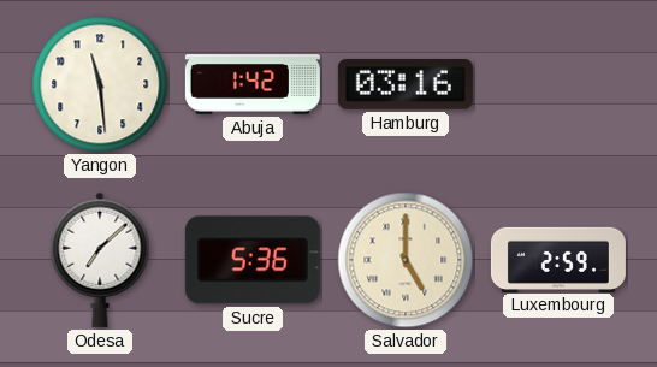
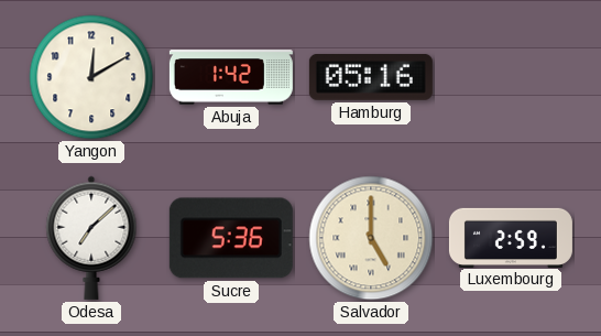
Yangon: 11:29 -> 12:10 (91, 77)
Hamburg: 03:16 -> 05:16 (371, 77)
